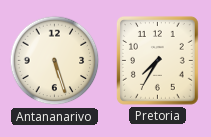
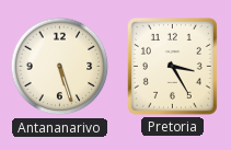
Pretoria: 7:35 -> 3:25 (172, 67)
